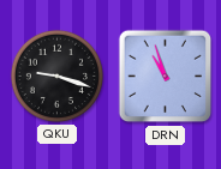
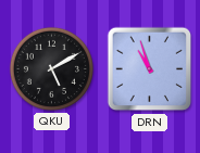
QKU: 9:18 -> 5:10 (51, 68)
